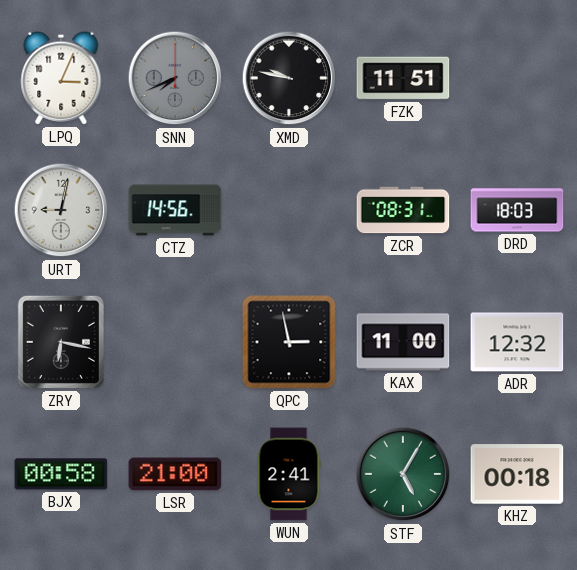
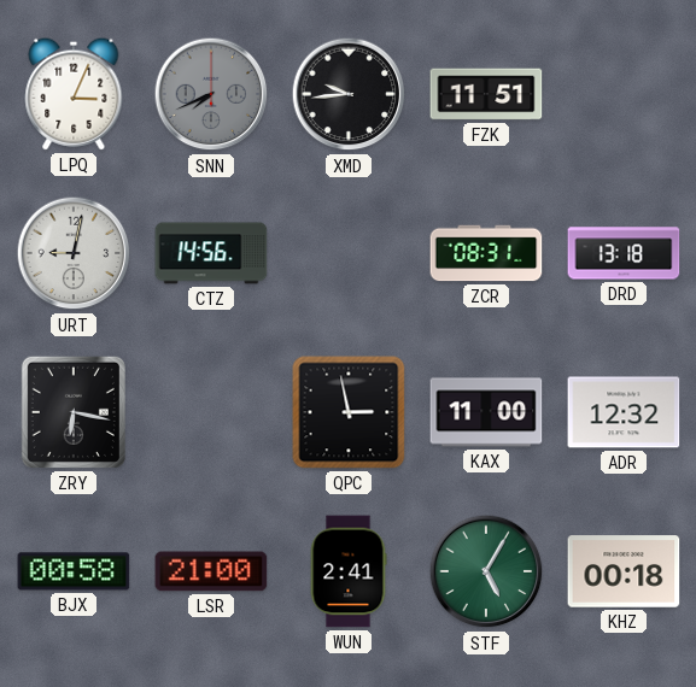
XMD: 9:47 -> 9:44 (349, 94)
DRD: 18:03 -> 13:18 (624, 253)
